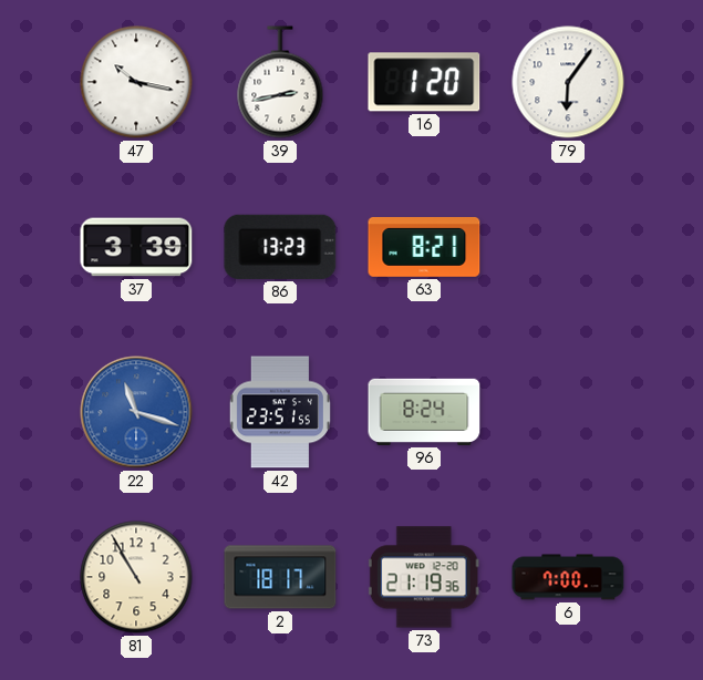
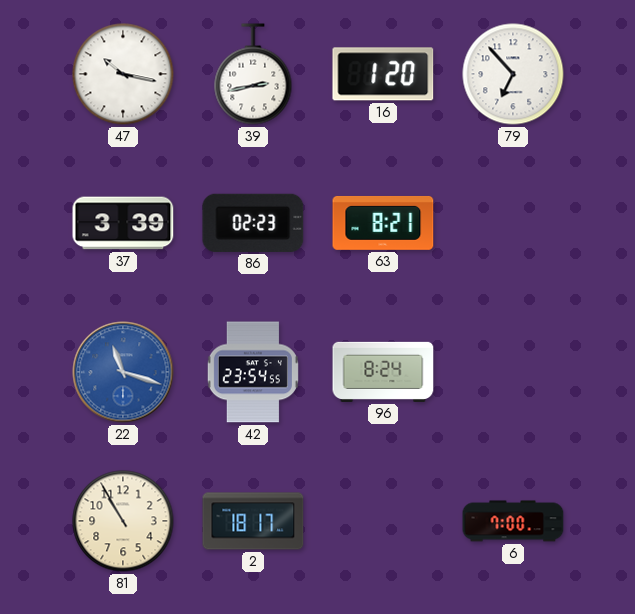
79: 6:06 -> 6:53 (513, 74)
86: 13:23 -> 02:23 (253, 223)
42: 23:51 -> 23:54 (253, 372)
73: 21:19 -> none (424, 577)
